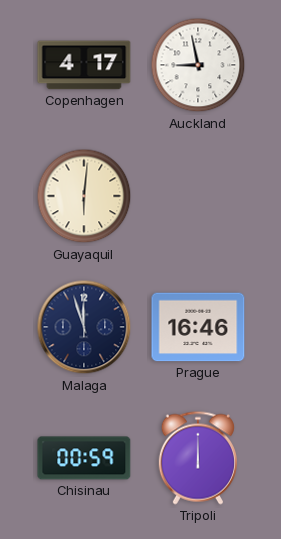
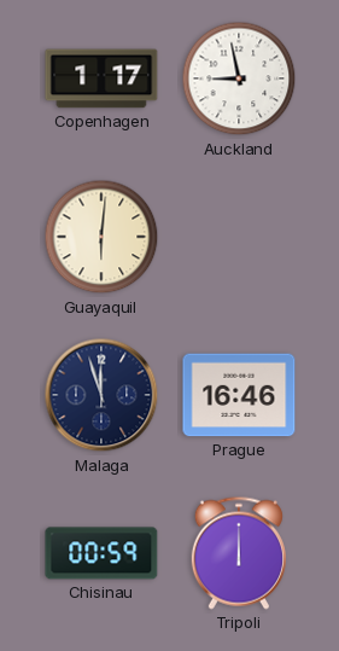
Copenhagen: 4:17 -> 1:17 (101, 79)
